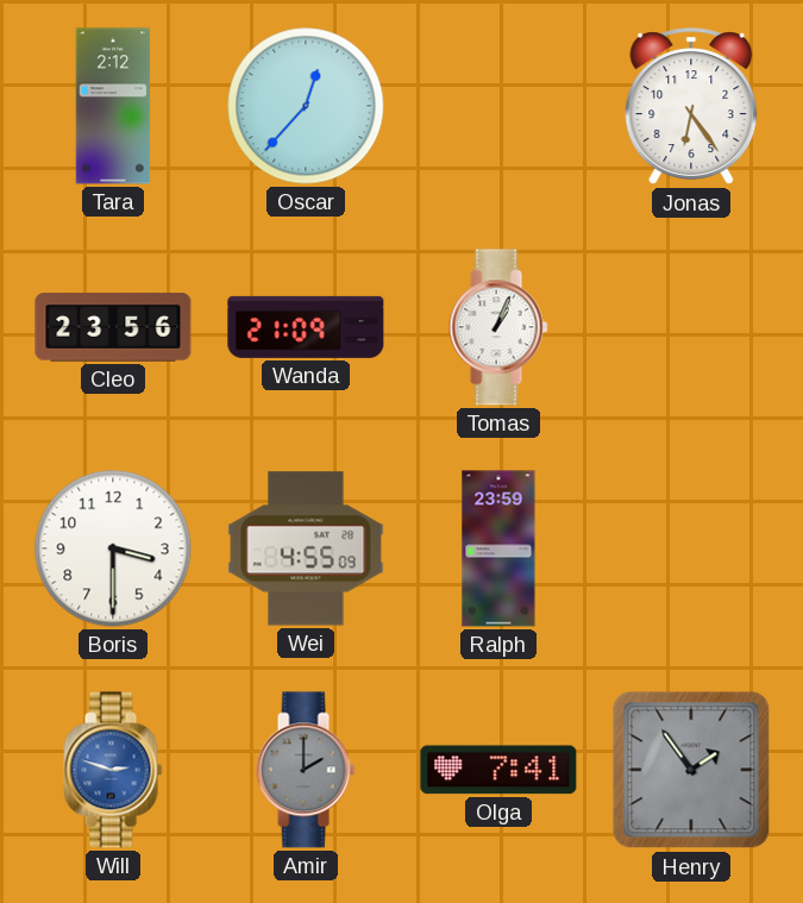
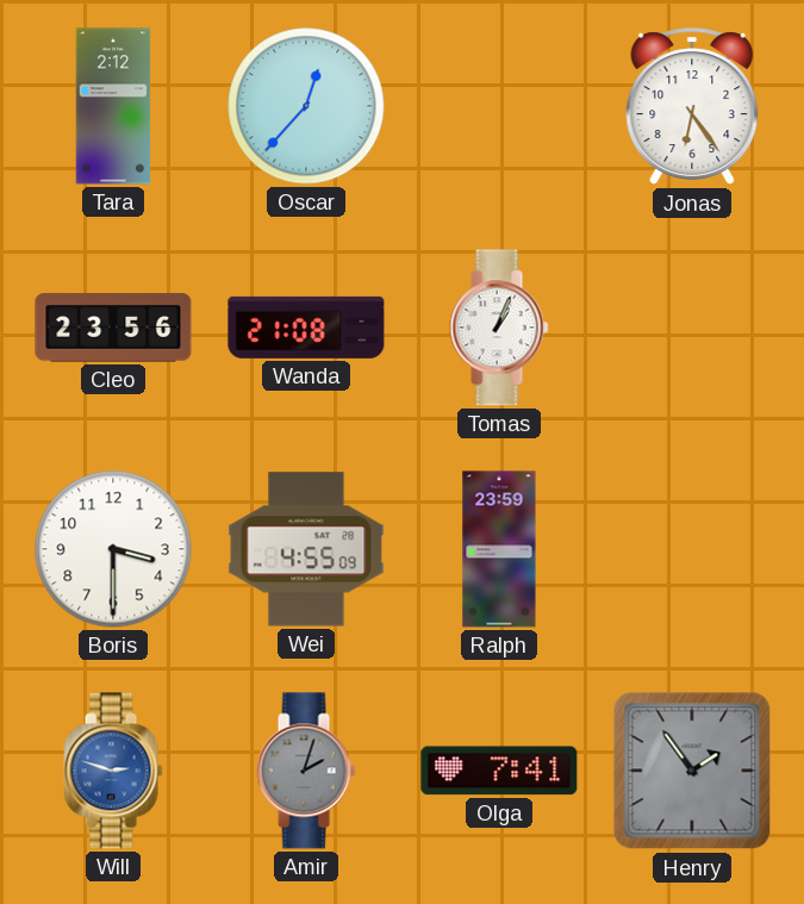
Wanda: 21:09 -> 21:08 (306, 328)
Amir: 2:00 -> 2:03 (306, 771)
